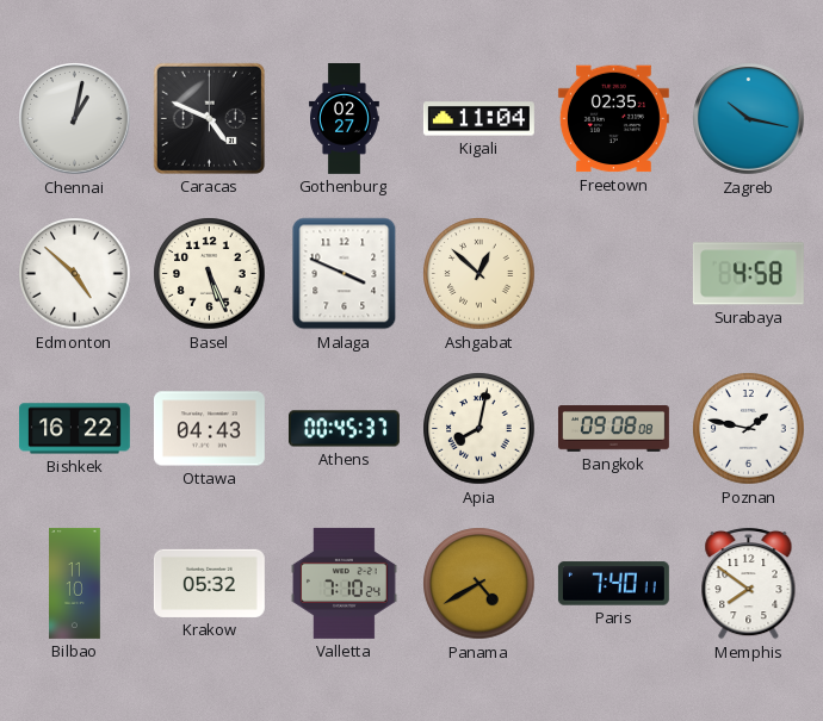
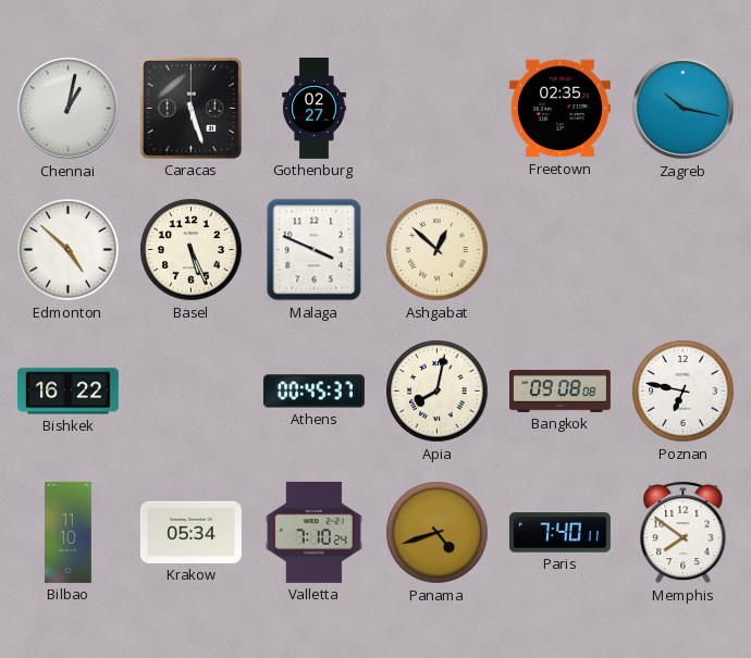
Caracas: 4:49 -> 5:27 (190, 108)
Kigali: 11:04 -> none (478, 119)
Surabaya: 4:58 -> none (748, 274)
Ottawa: 04:43 -> none (209, 429)
Poznan: 1:47 -> 6:47 (684, 392)
Krakow: 05:32 -> 05:34 (190, 532)
Panama: 4:40 -> 4:42 (438, 533)
